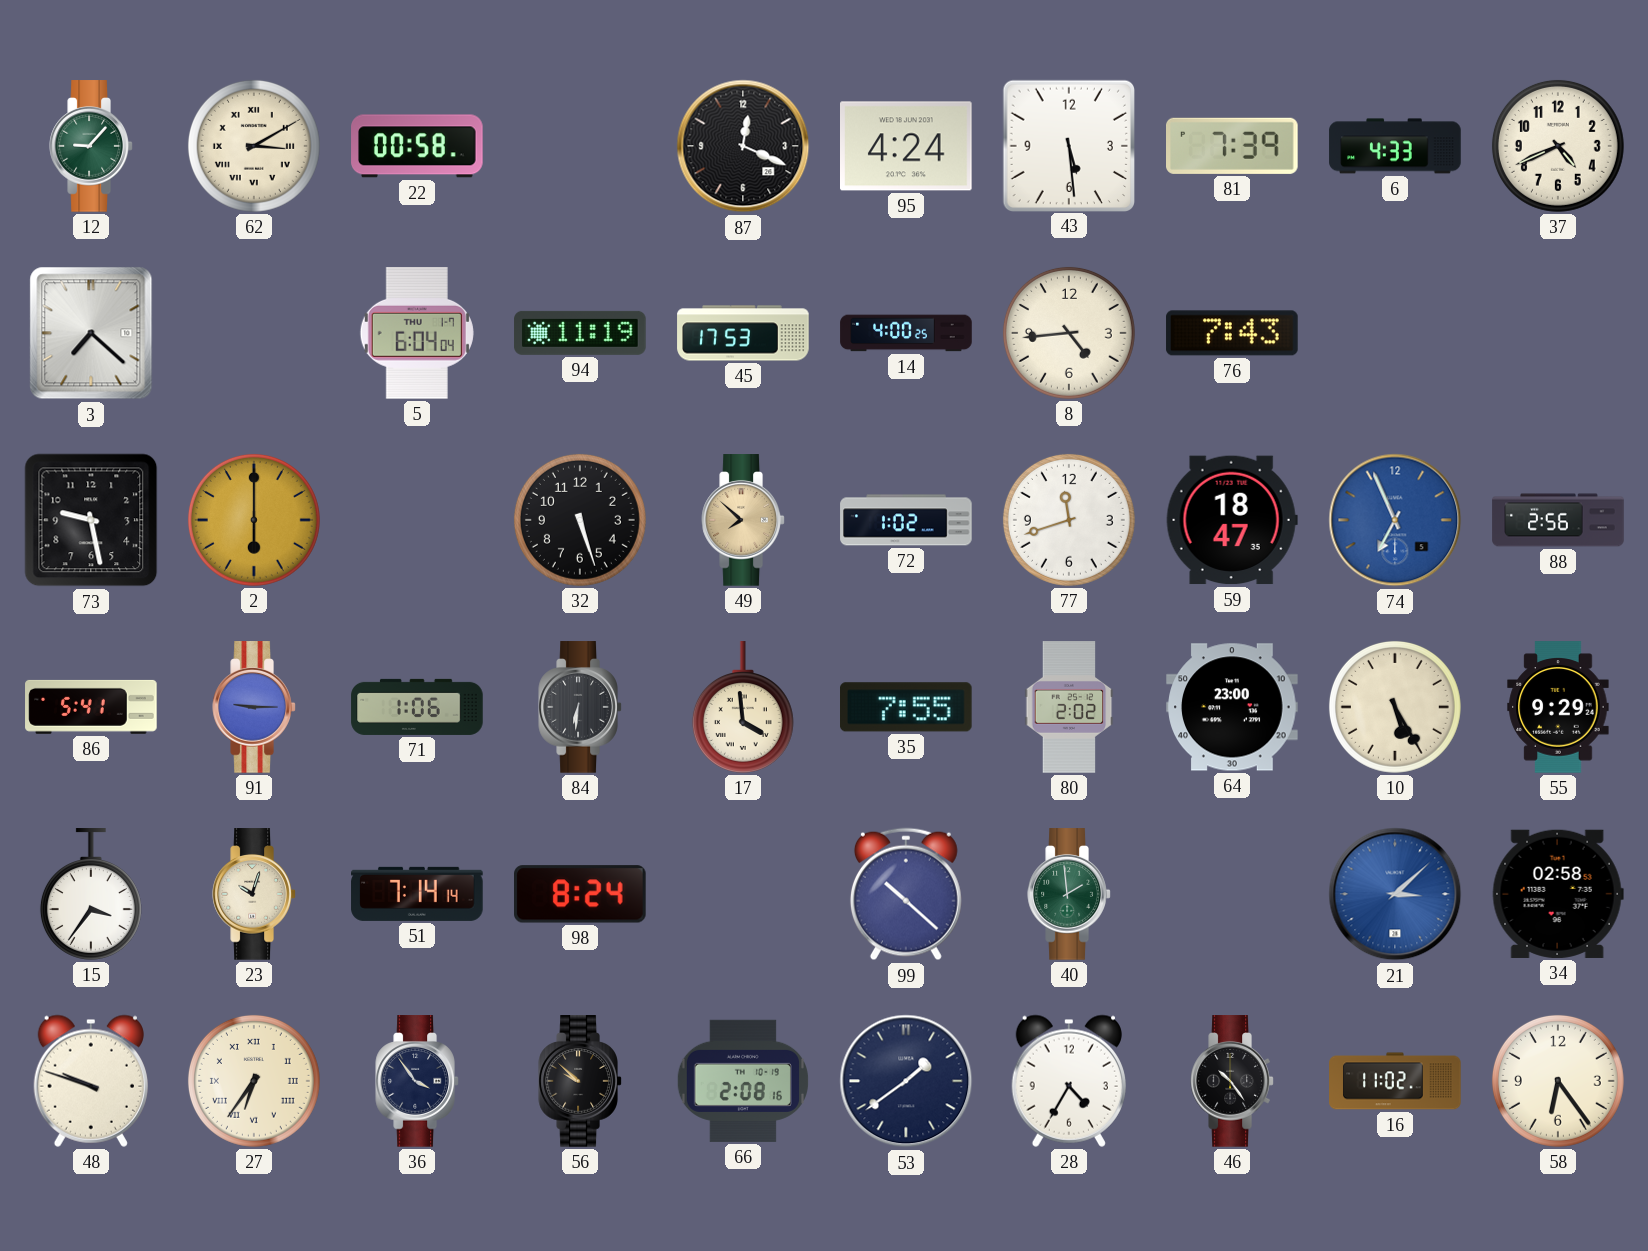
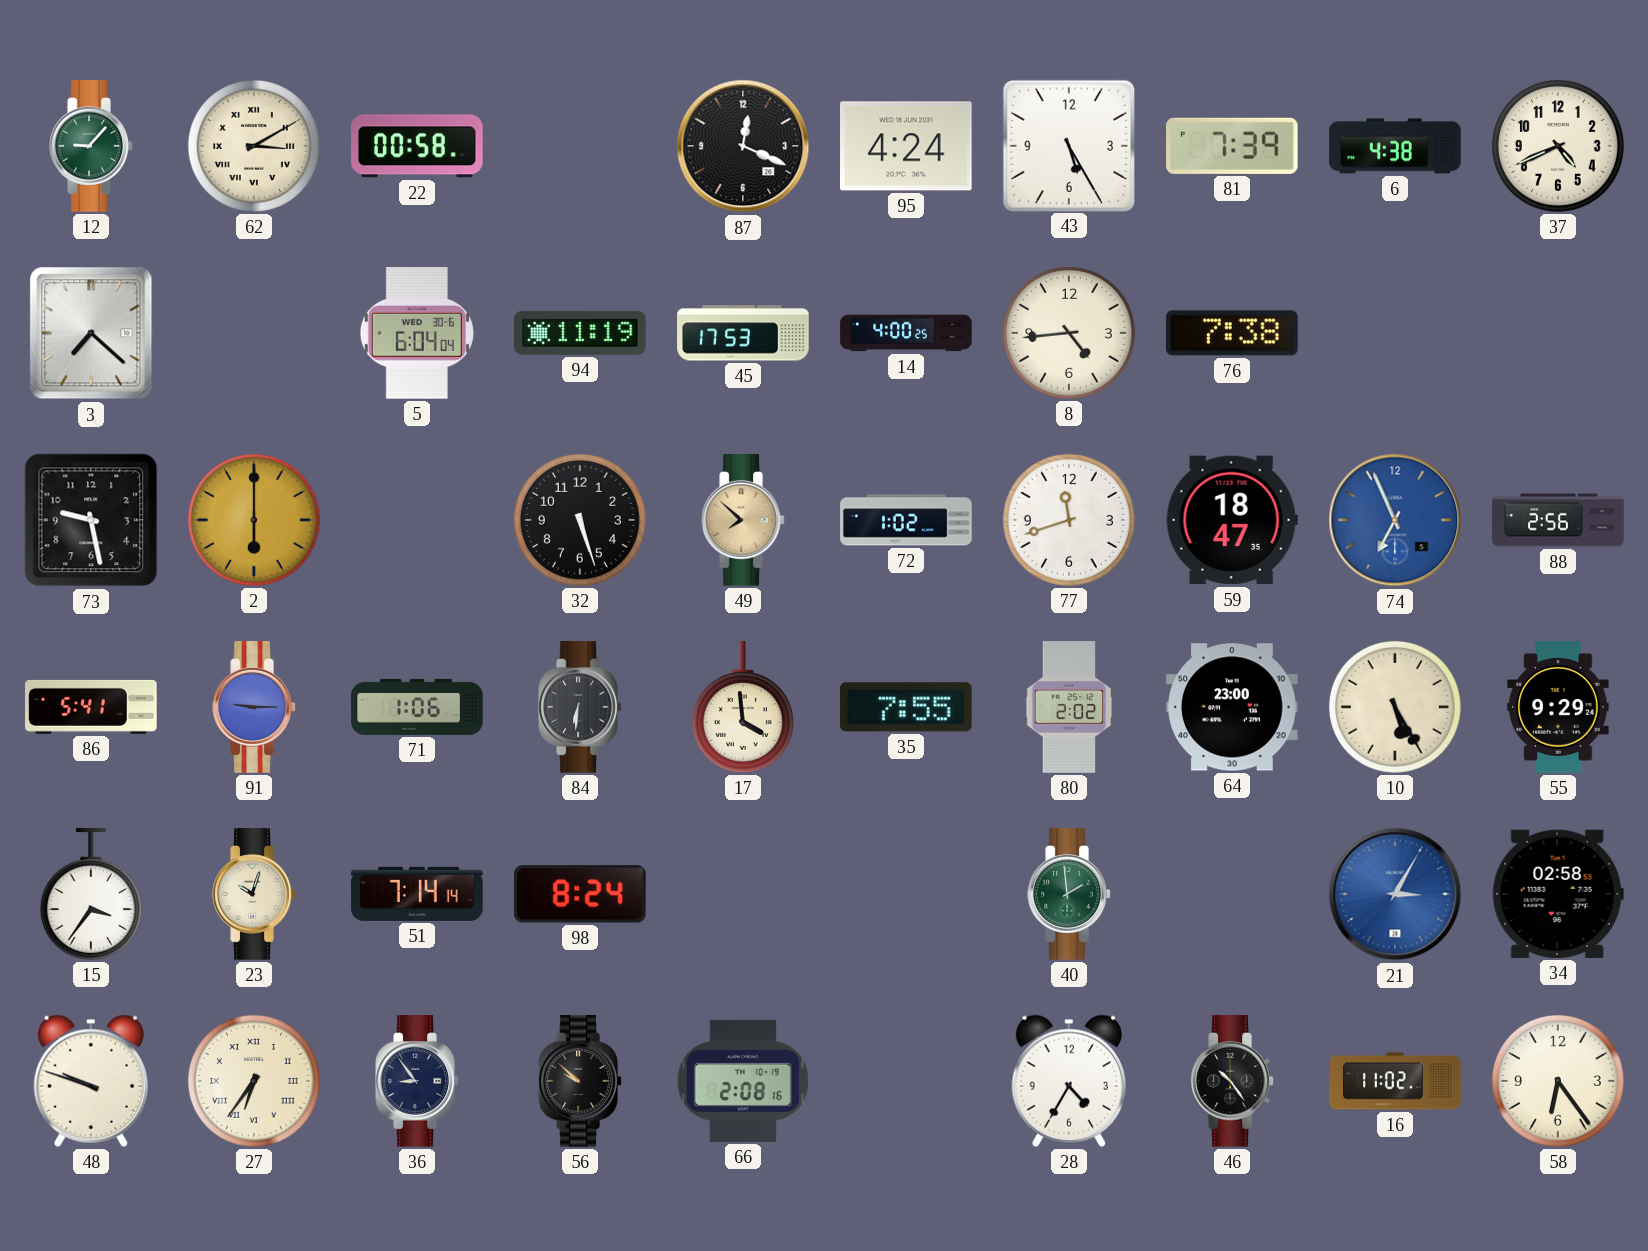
43: 5:29 -> 5:25 (1068, 145)
6: 4:33 -> 4:38 (1395, 146)
5 date: THU 1-7 -> WED 30-6 (417, 334)
76: 7:43 -> 7:38 (1232, 333)
99: 10:22 -> none (906, 894)
21: 3:08 -> 3:05 (1395, 894)
36: 3:54 -> 8:54 (417, 1081)
53: 1:39 -> none (906, 1081)
